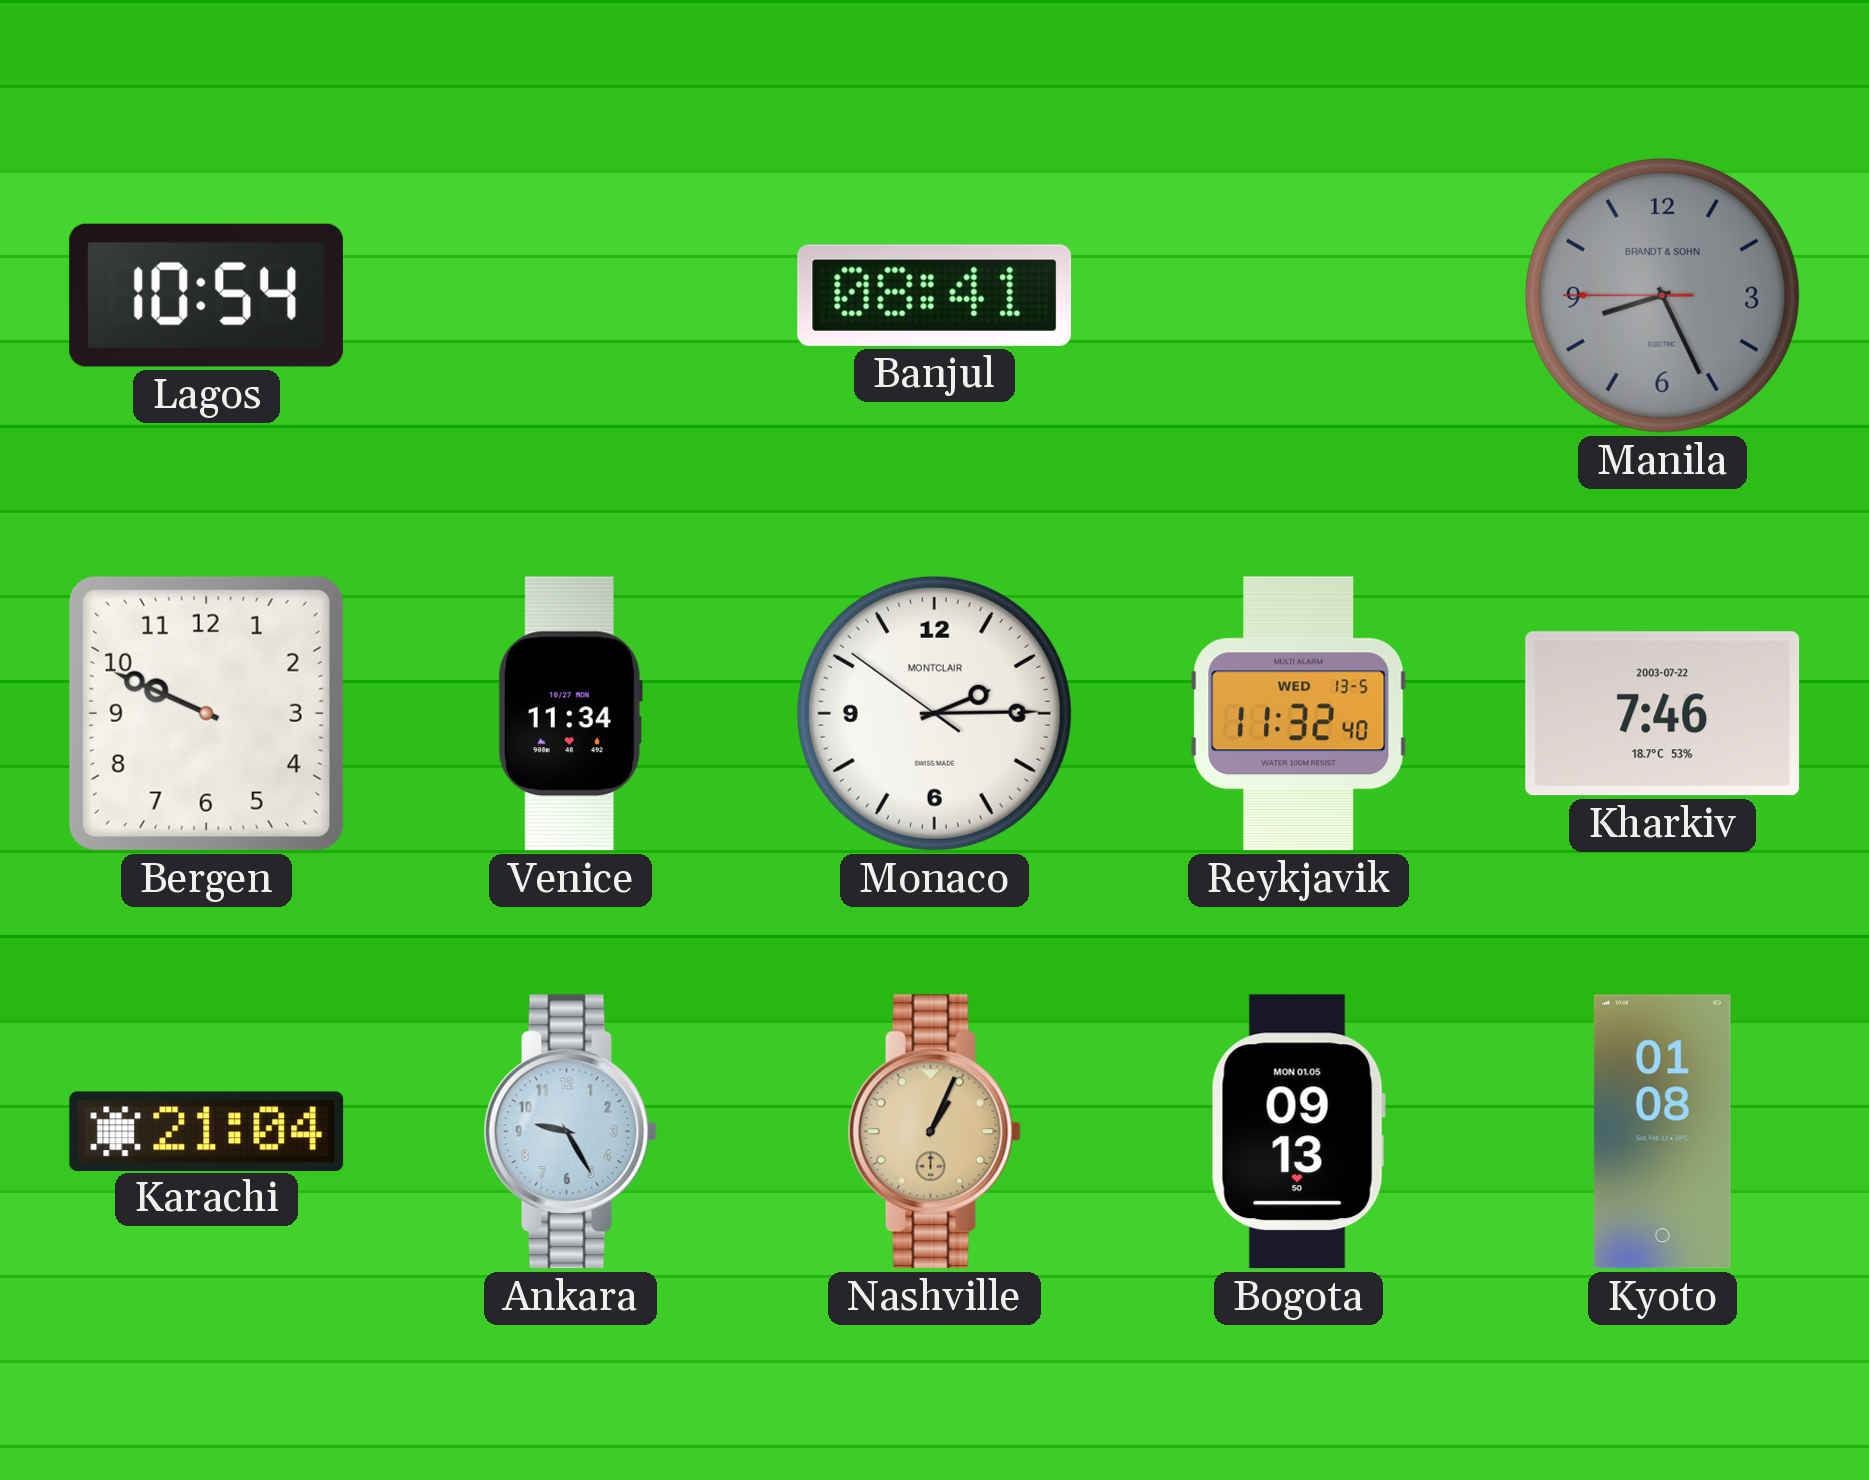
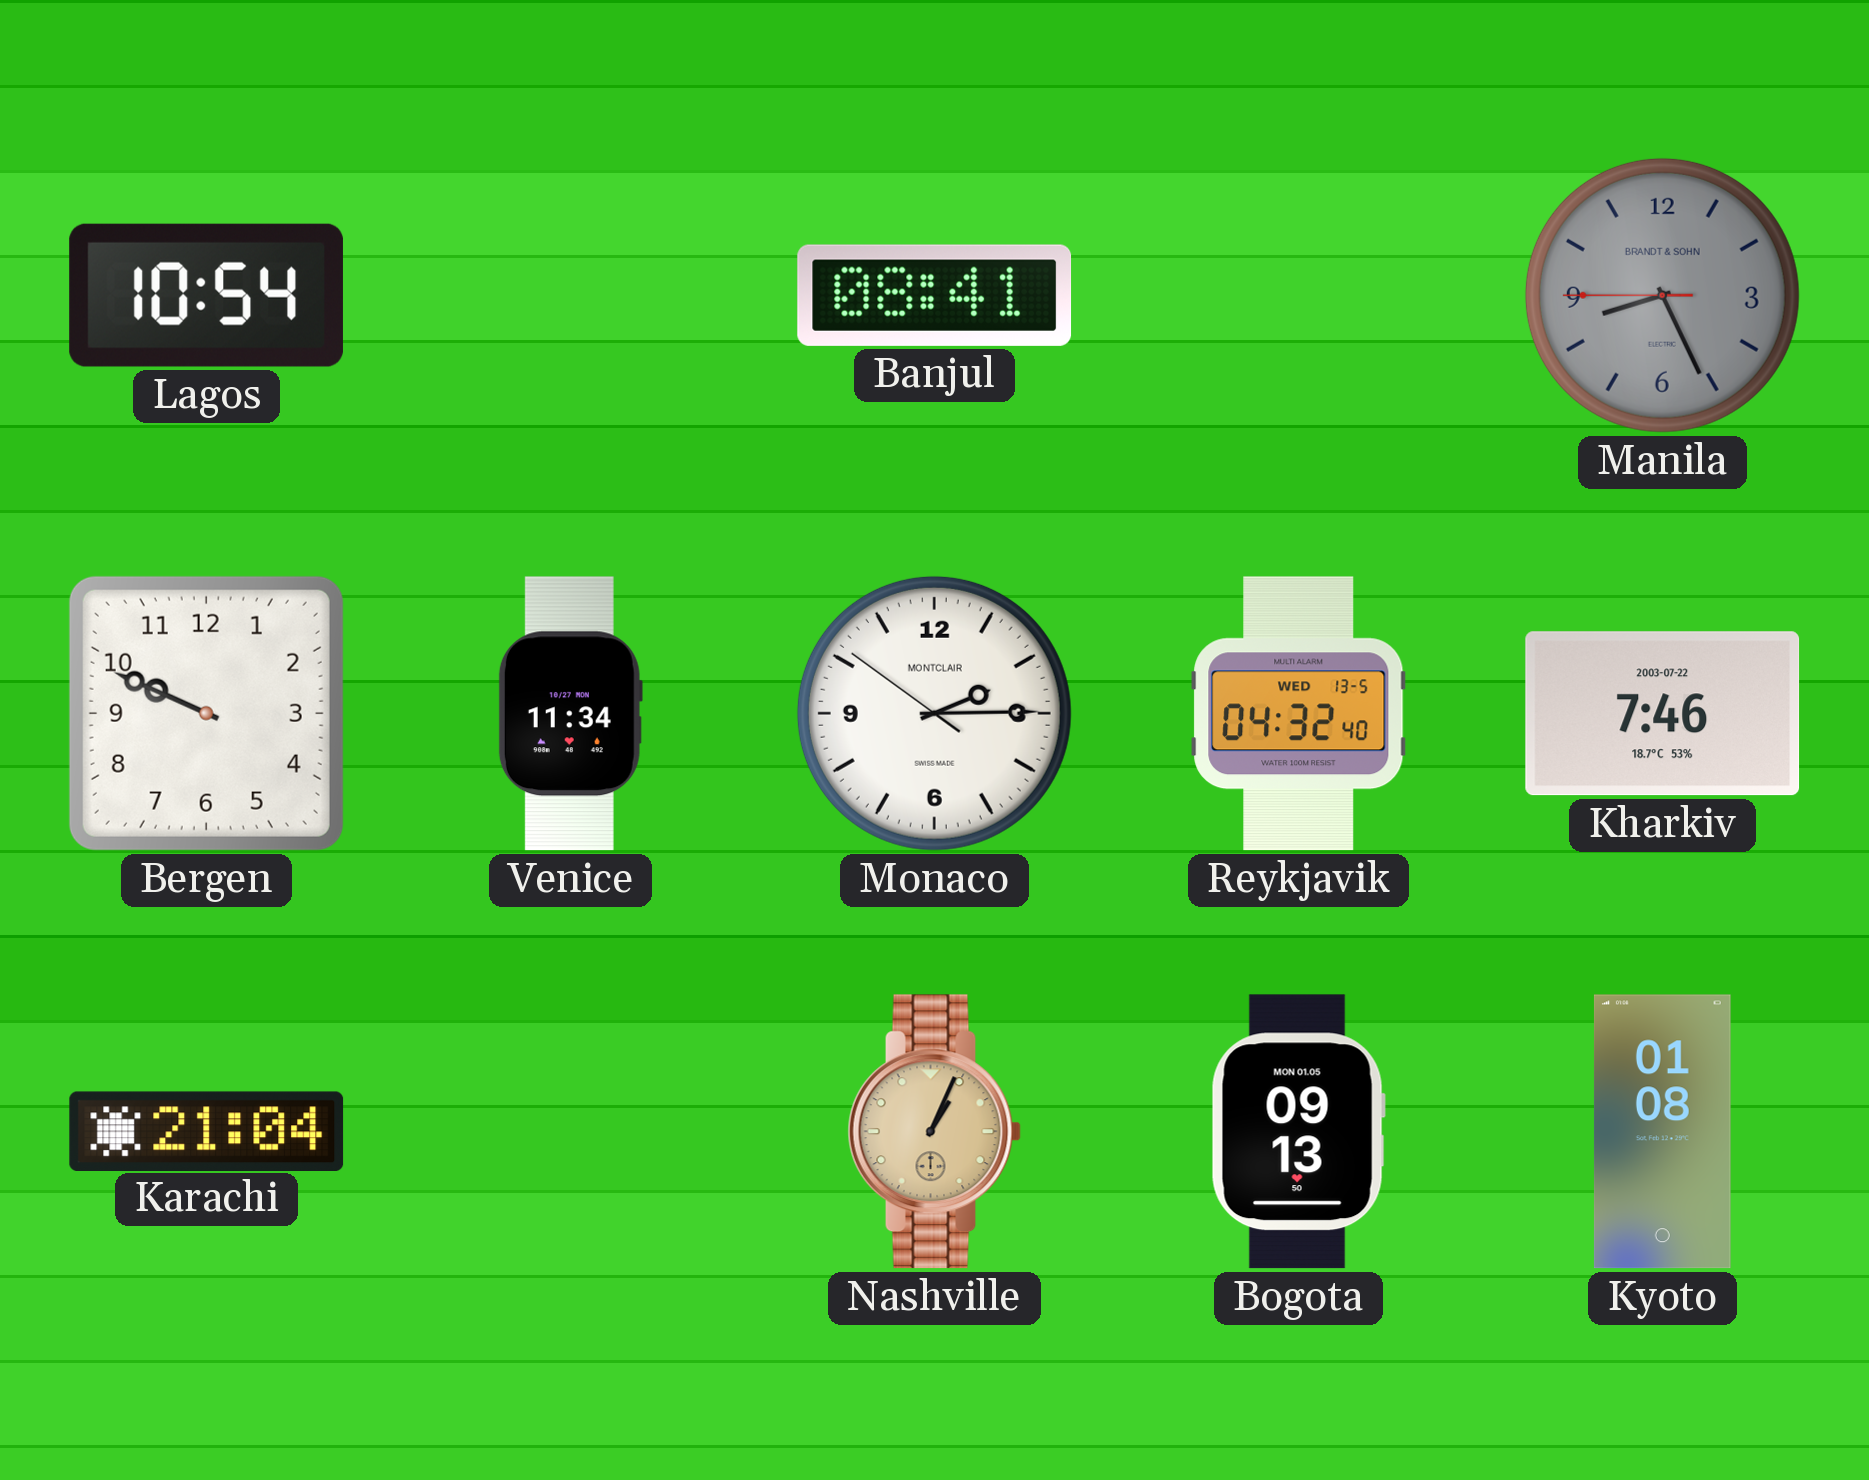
Reykjavik: 11:32 -> 04:32 (1299, 714)
Ankara: 9:25 -> none (570, 1132)
